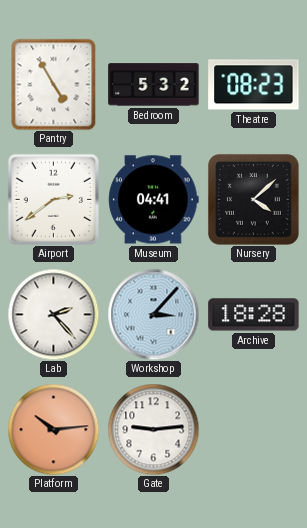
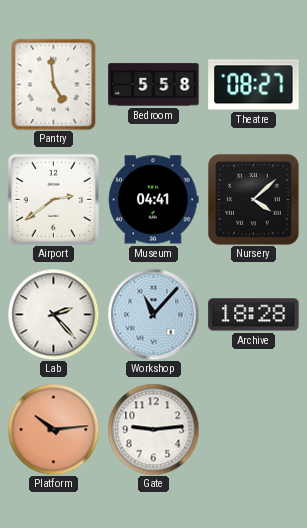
Pantry: 4:55 -> 4:59 (54, 84)
Bedroom: 5:32 -> 5:58 (154, 85)
Theatre: 08:23 -> 08:27 (254, 85)
Workshop: 3:07 -> 11:07 (153, 314)
